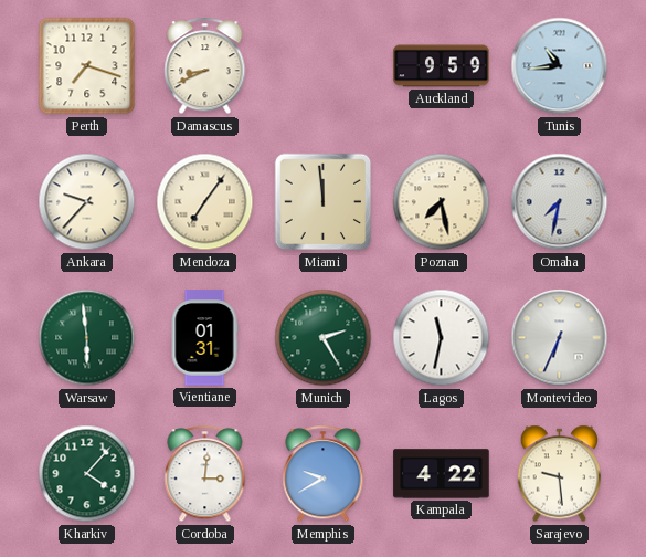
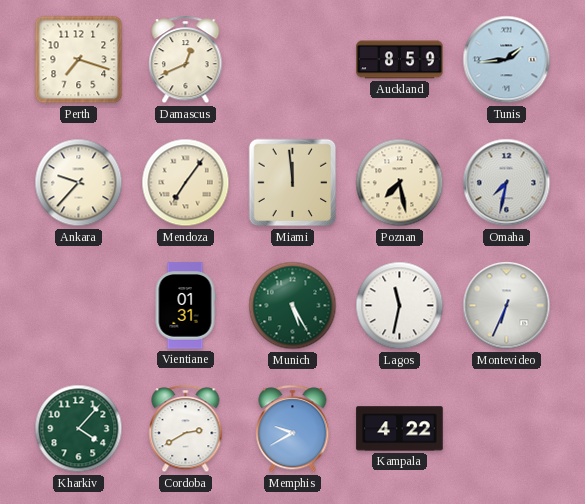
Damascus: 8:41 -> 12:41 (186, 60)
Auckland: 9:59 -> 8:59 (400, 60)
Tunis: 10:44 -> 1:44 (507, 60)
Warsaw: 5:59 -> none (87, 338)
Munich: 2:25 -> 5:25 (293, 306)
Cordoba: 3:01 -> 2:40 (186, 429)
Sarajevo: 9:29 -> none (560, 474)
